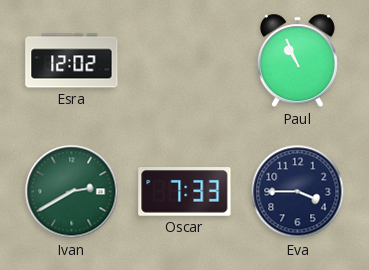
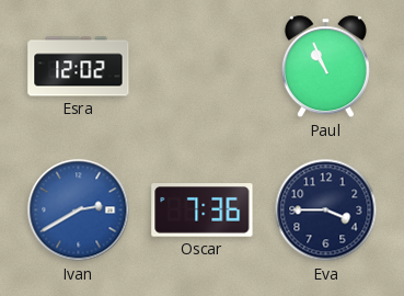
Ivan dial: green -> blue (79, 210)
Oscar: 7:33 -> 7:36 (203, 210)
